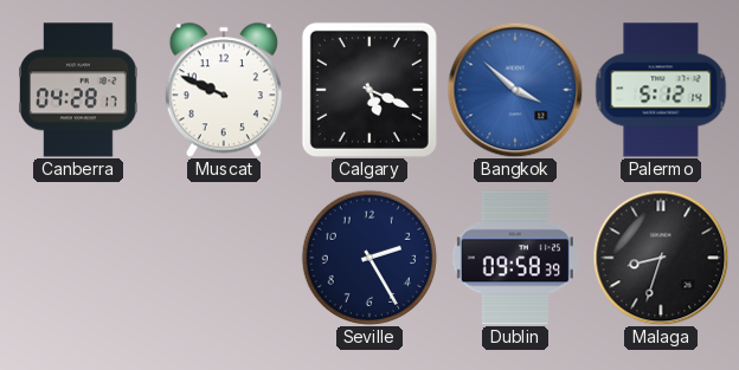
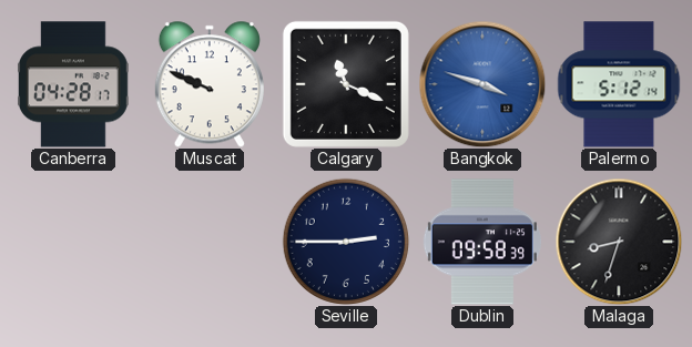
Calgary: 5:19 -> 11:19 (346, 84)
Bangkok: 3:52 -> 3:48 (482, 84)
Seville: 2:25 -> 2:45 (346, 242)
